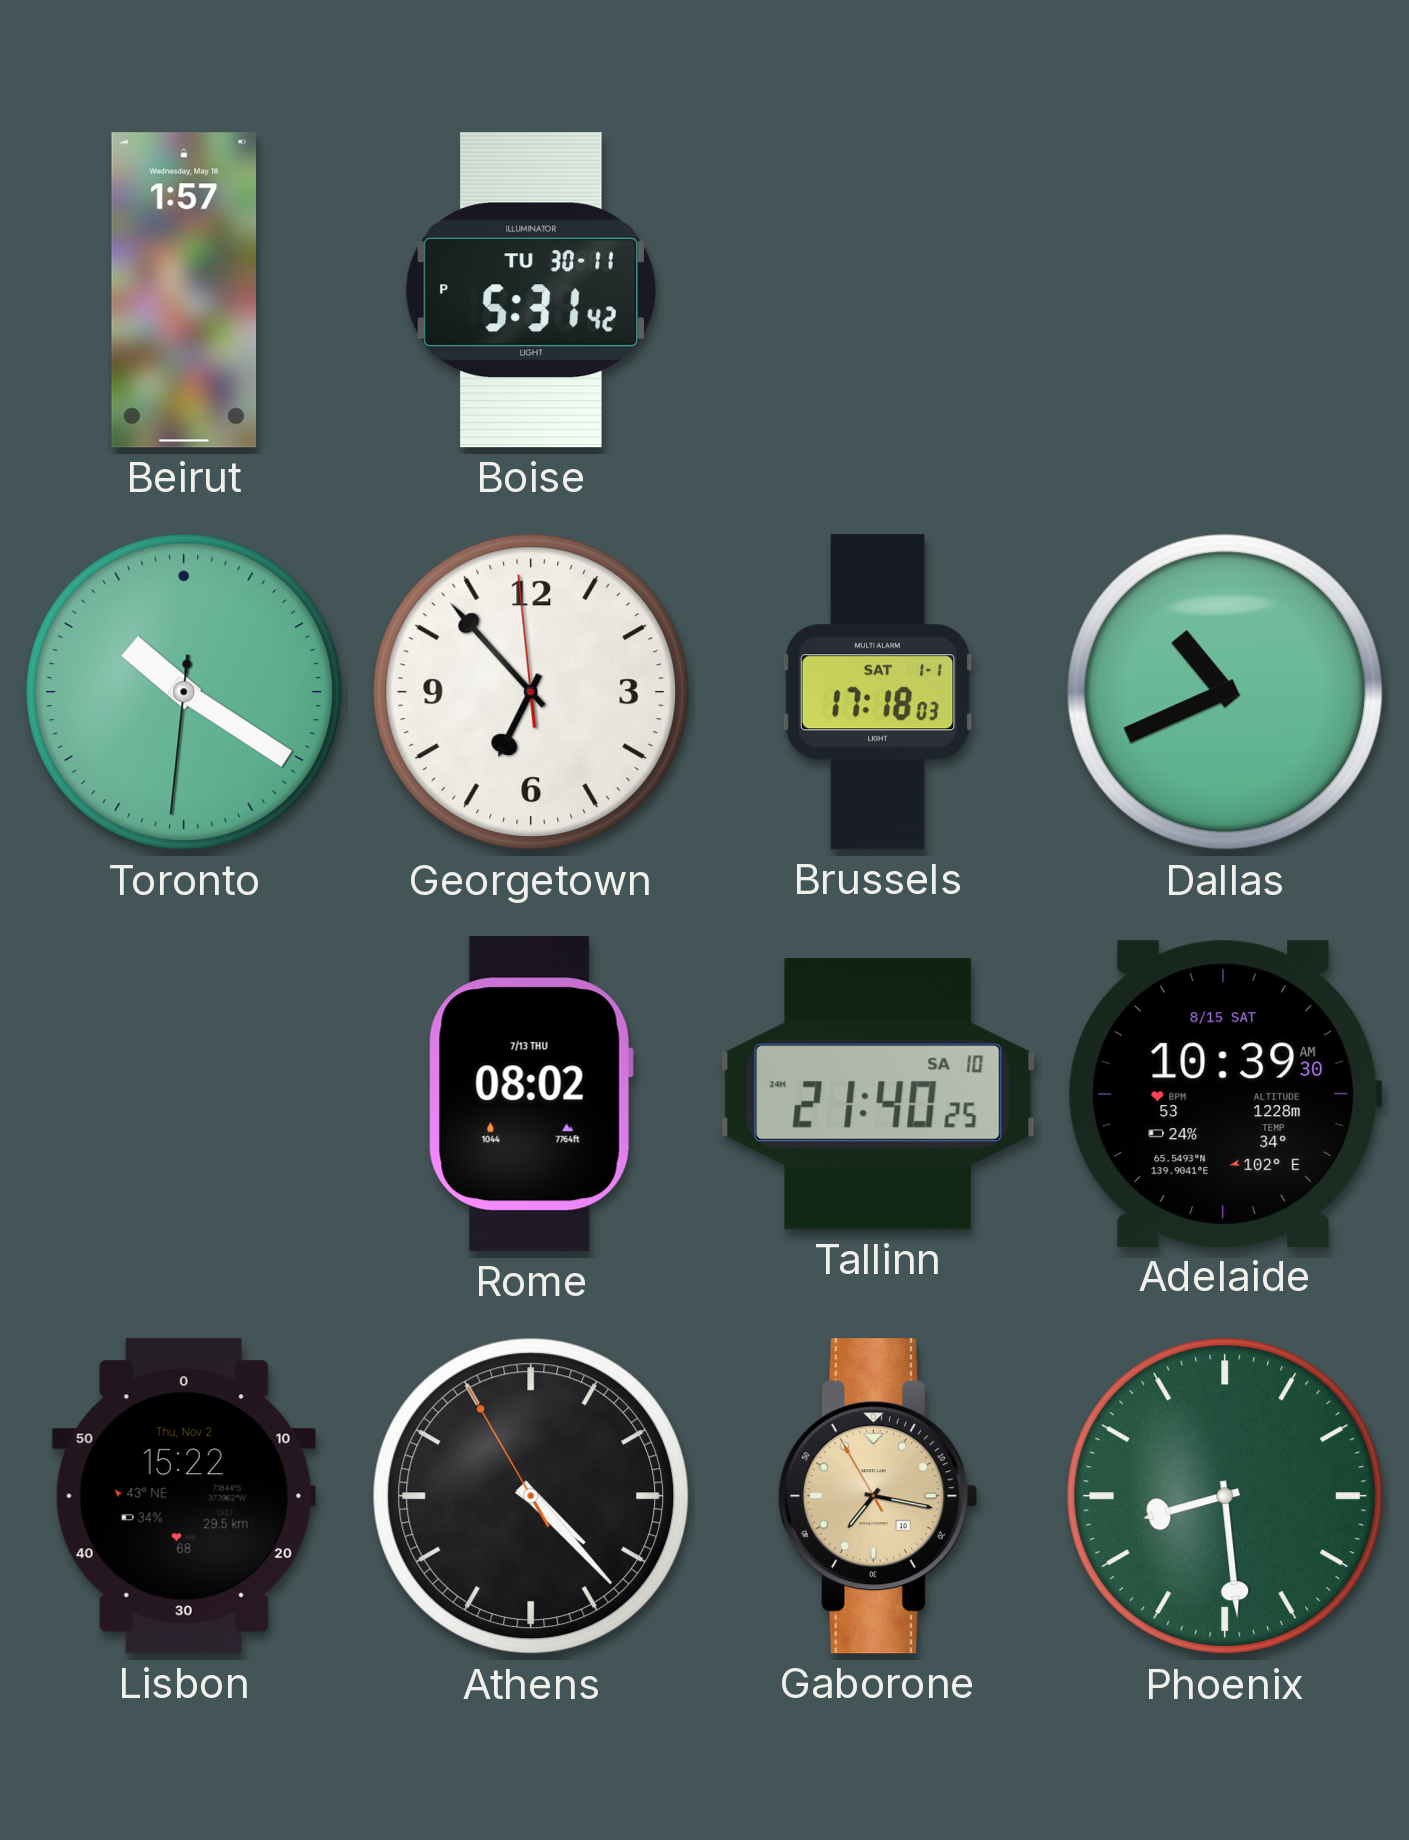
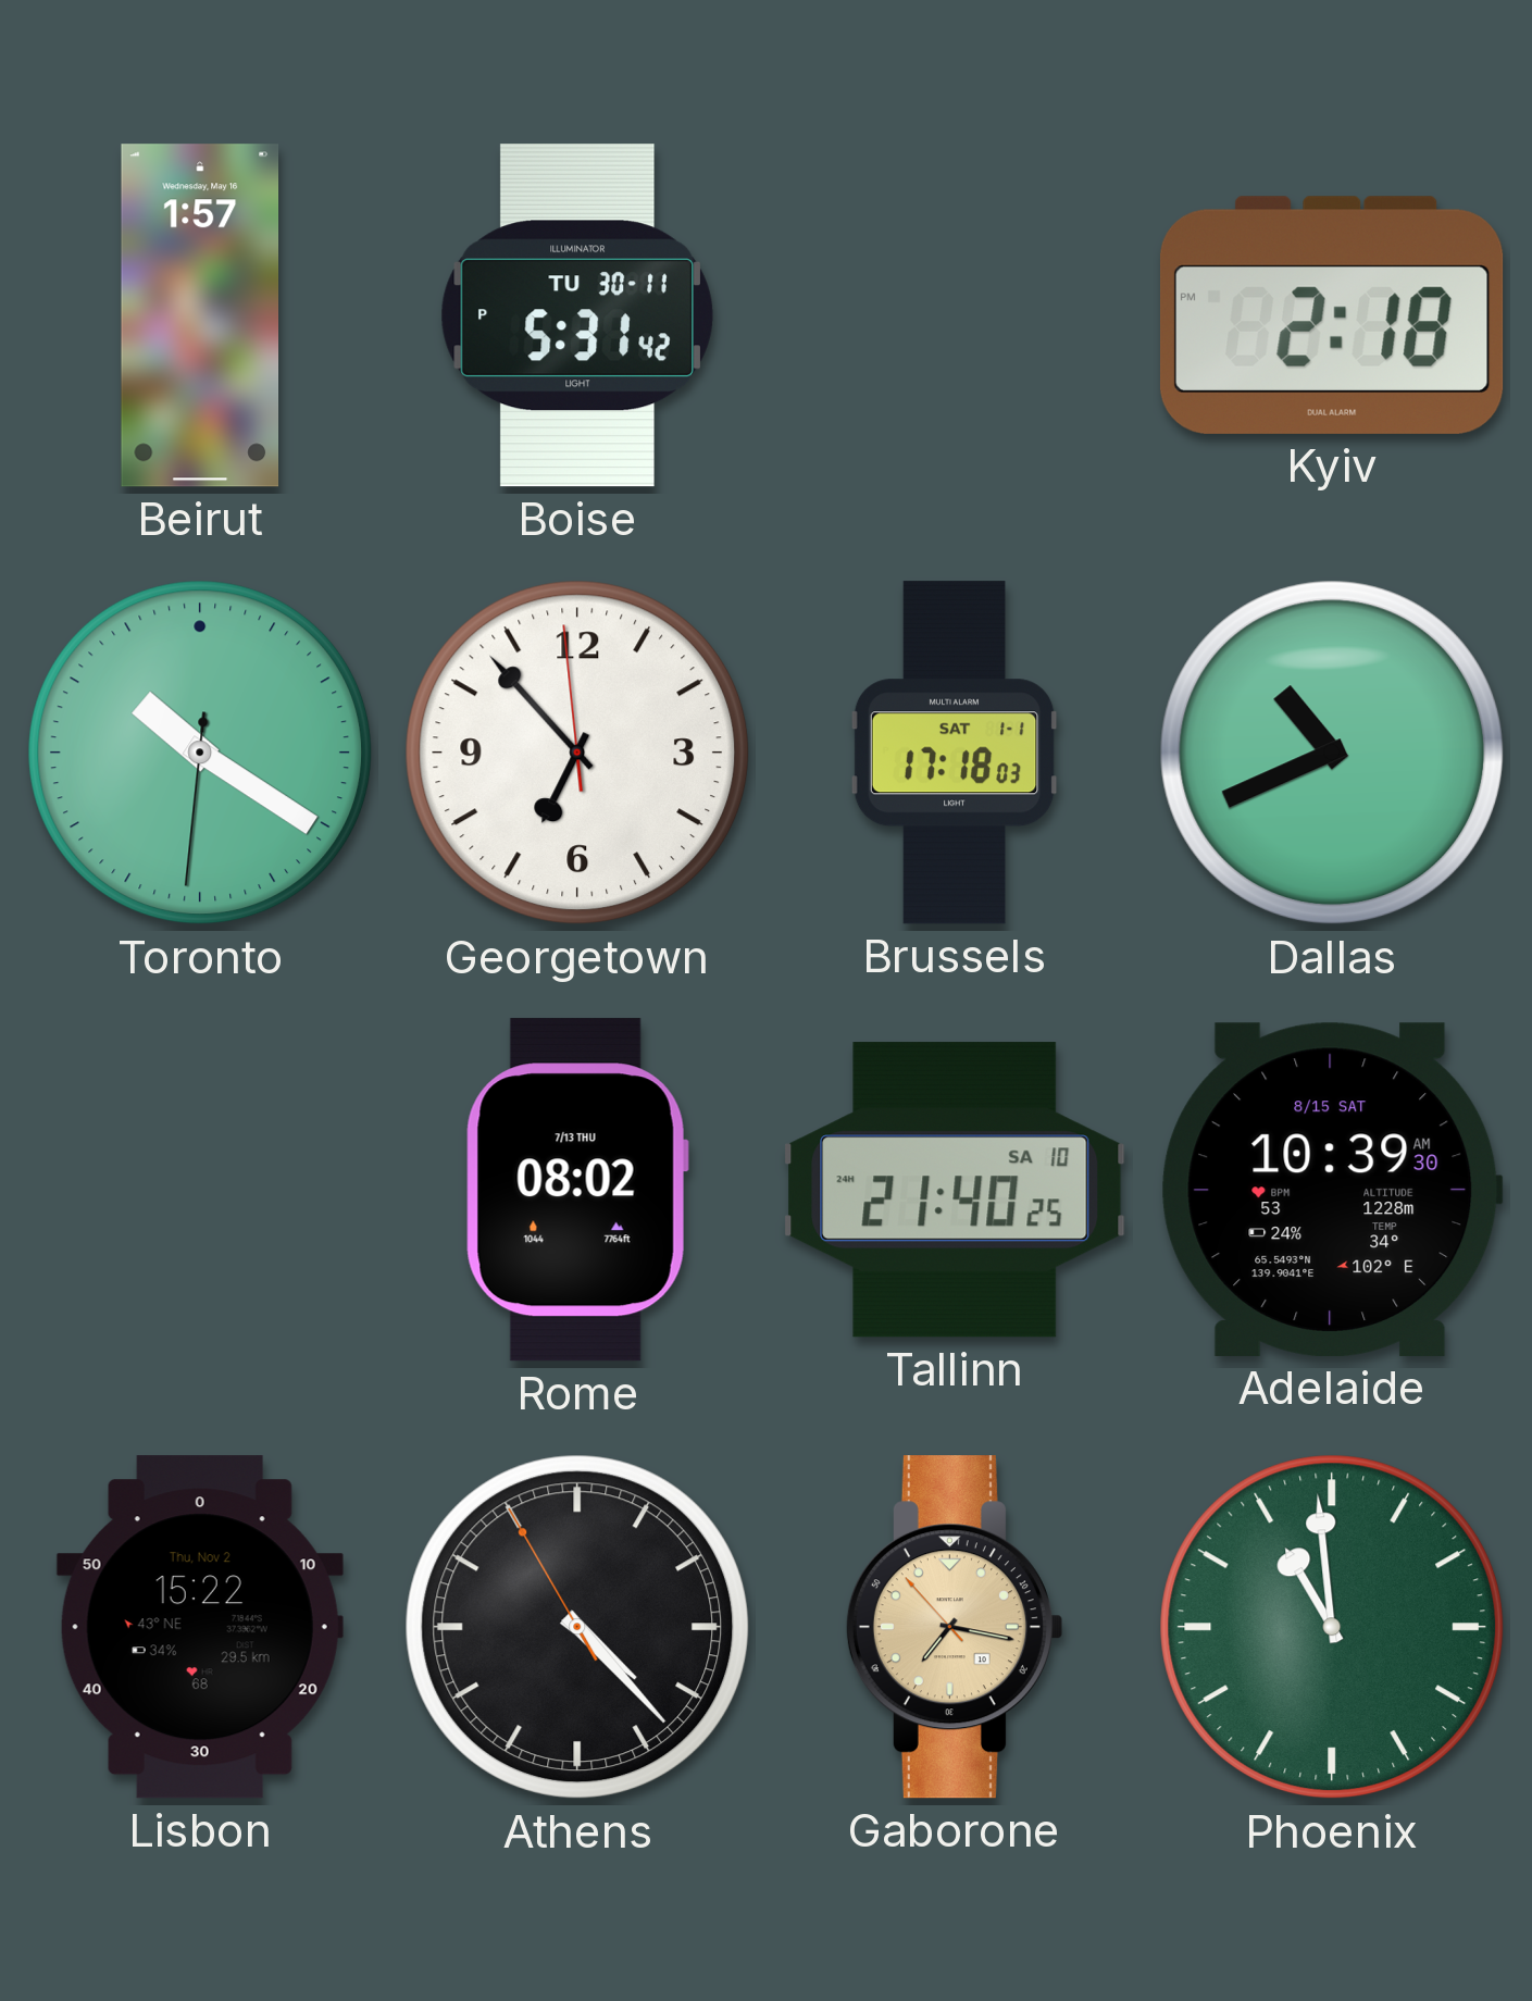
Kyiv: none -> 2:18 (1332, 315)
Gaborone: 7:16:55 -> 7:16:53 (954, 1627)
Phoenix: 8:29 -> 10:59 (1332, 1627)
